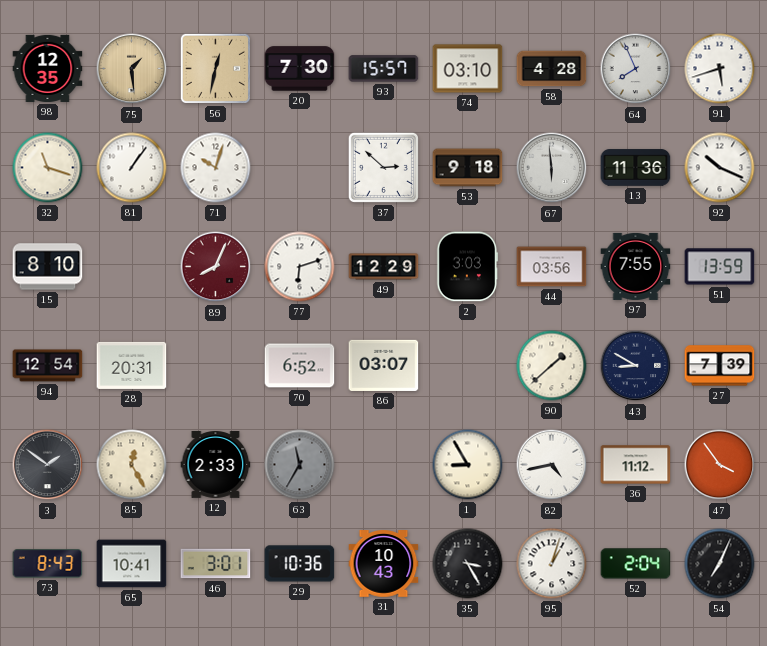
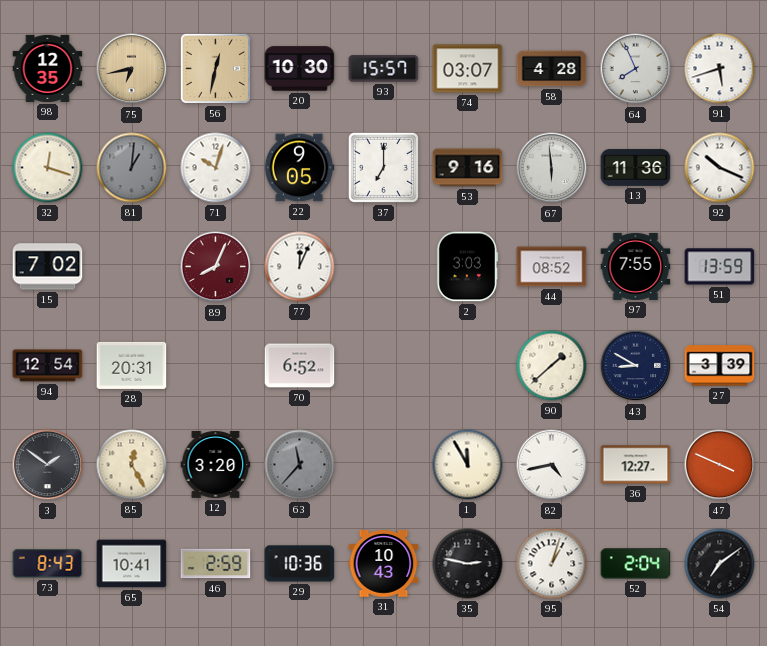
75: 1:29 -> 6:43 (132, 69)
20: 7:30 -> 10:30 (300, 69)
74: 03:10 -> 03:07 (468, 69)
32: 11:18 -> 12:18 (48, 168)
81: 1:06 -> 1:01 (132, 168)
81 dial: white -> grey (132, 168)
22: none -> 9:05 (299, 168)
37: 2:52 -> 7:00 (383, 167)
53: 9:18 -> 9:16 (468, 168)
15: 8:10 -> 7:02 (48, 267)
77: 6:12 -> 12:04 (300, 267)
49: 12:29 -> none (384, 267)
44: 03:56 -> 08:52 (552, 267)
86: 03:07 -> none (384, 365)
27: 7:39 -> 3:39 (720, 366)
12: 2:33 -> 3:20 (216, 465)
63: 11:35 -> 11:37 (300, 465)
1: 8:55 -> 11:55 (468, 465)
36: 11:12 -> 12:27 (636, 465)
47: 3:54 -> 3:49 (720, 465)
46: 3:01 -> 2:59 (216, 564)
35: 3:25 -> 2:47 (468, 564)
54: 7:04 -> 7:09 (720, 564)
